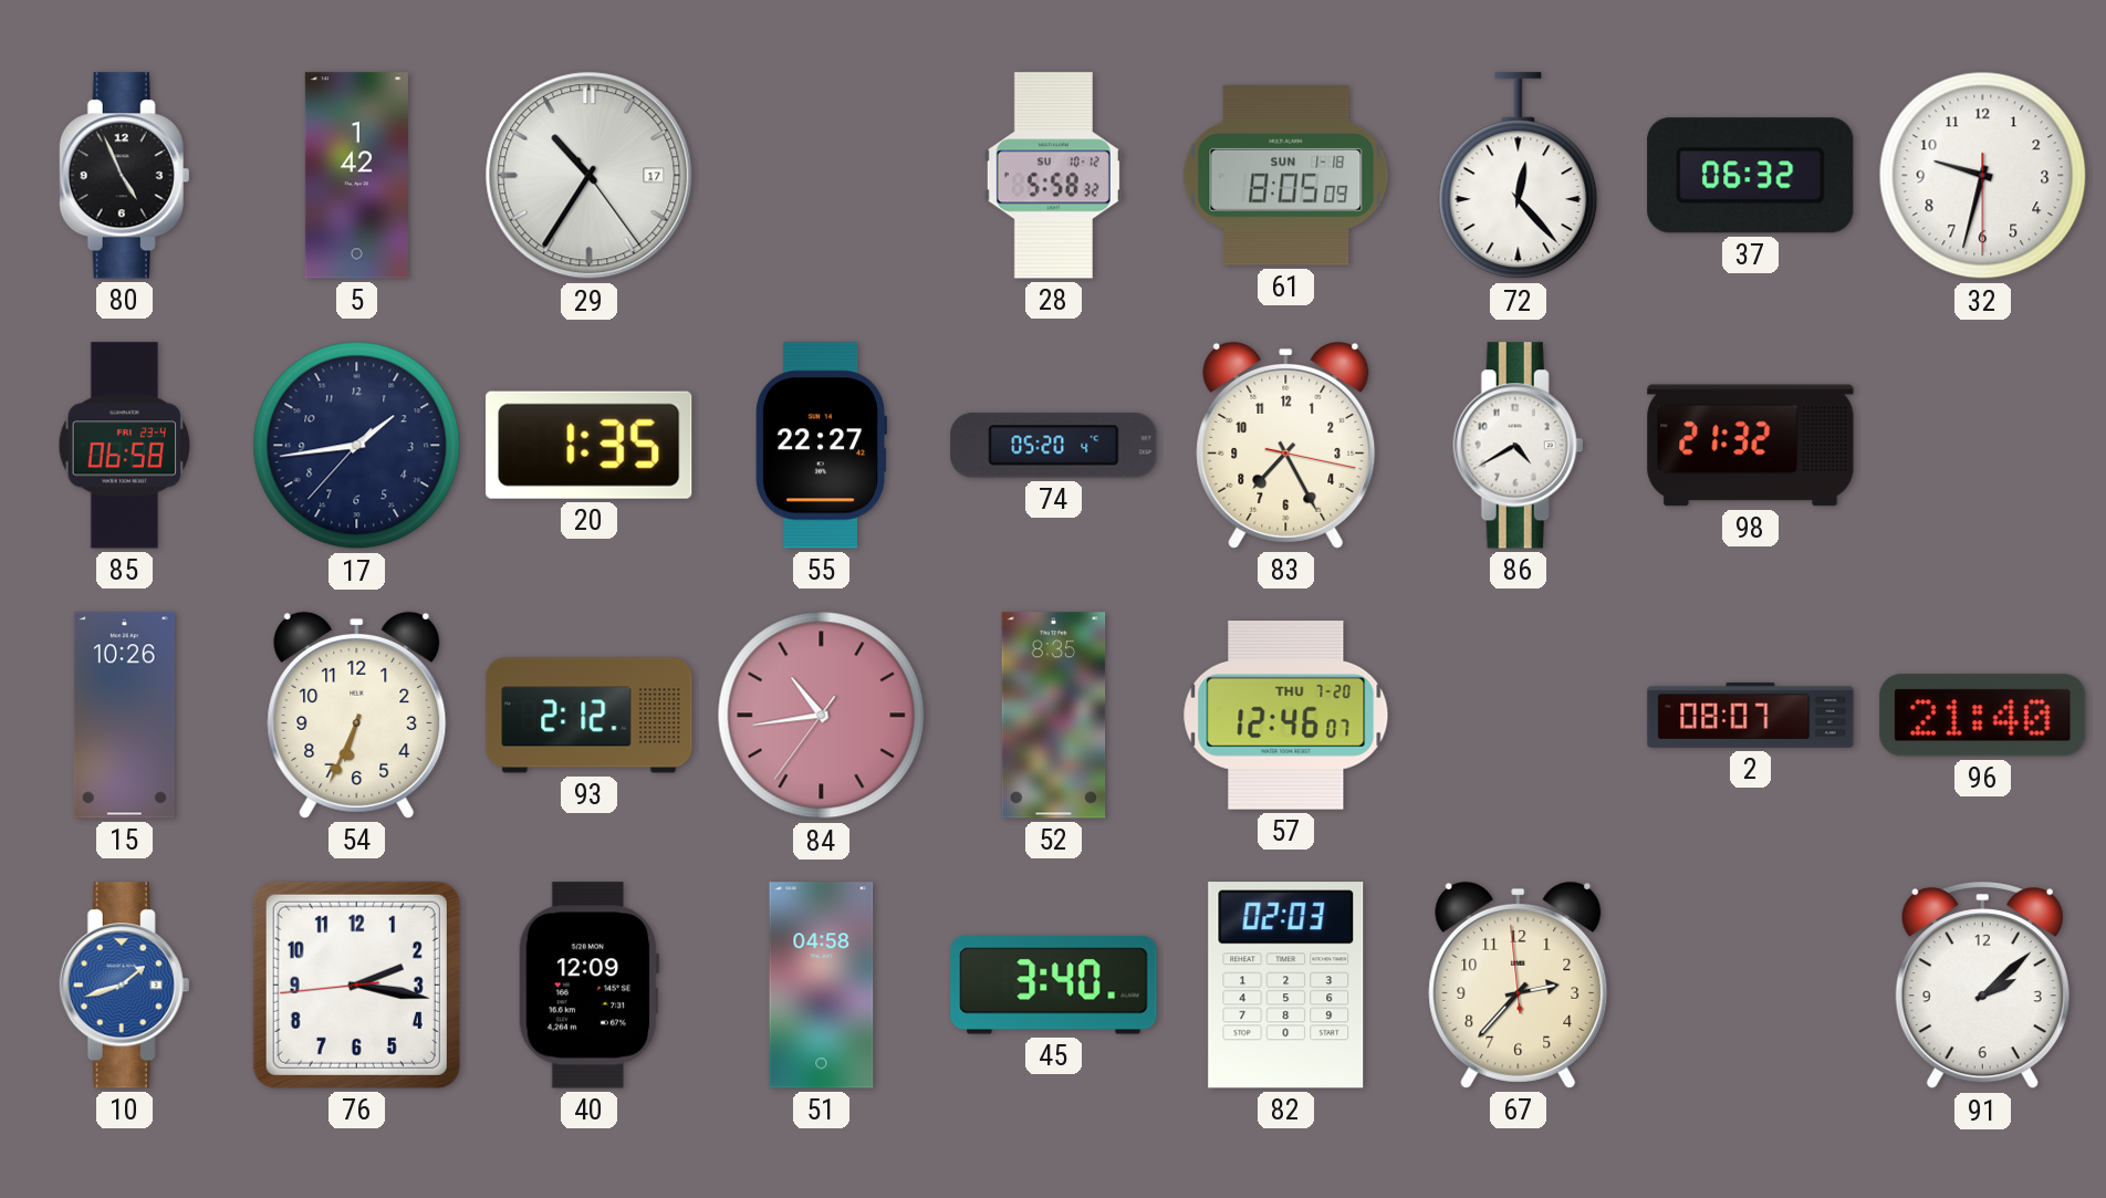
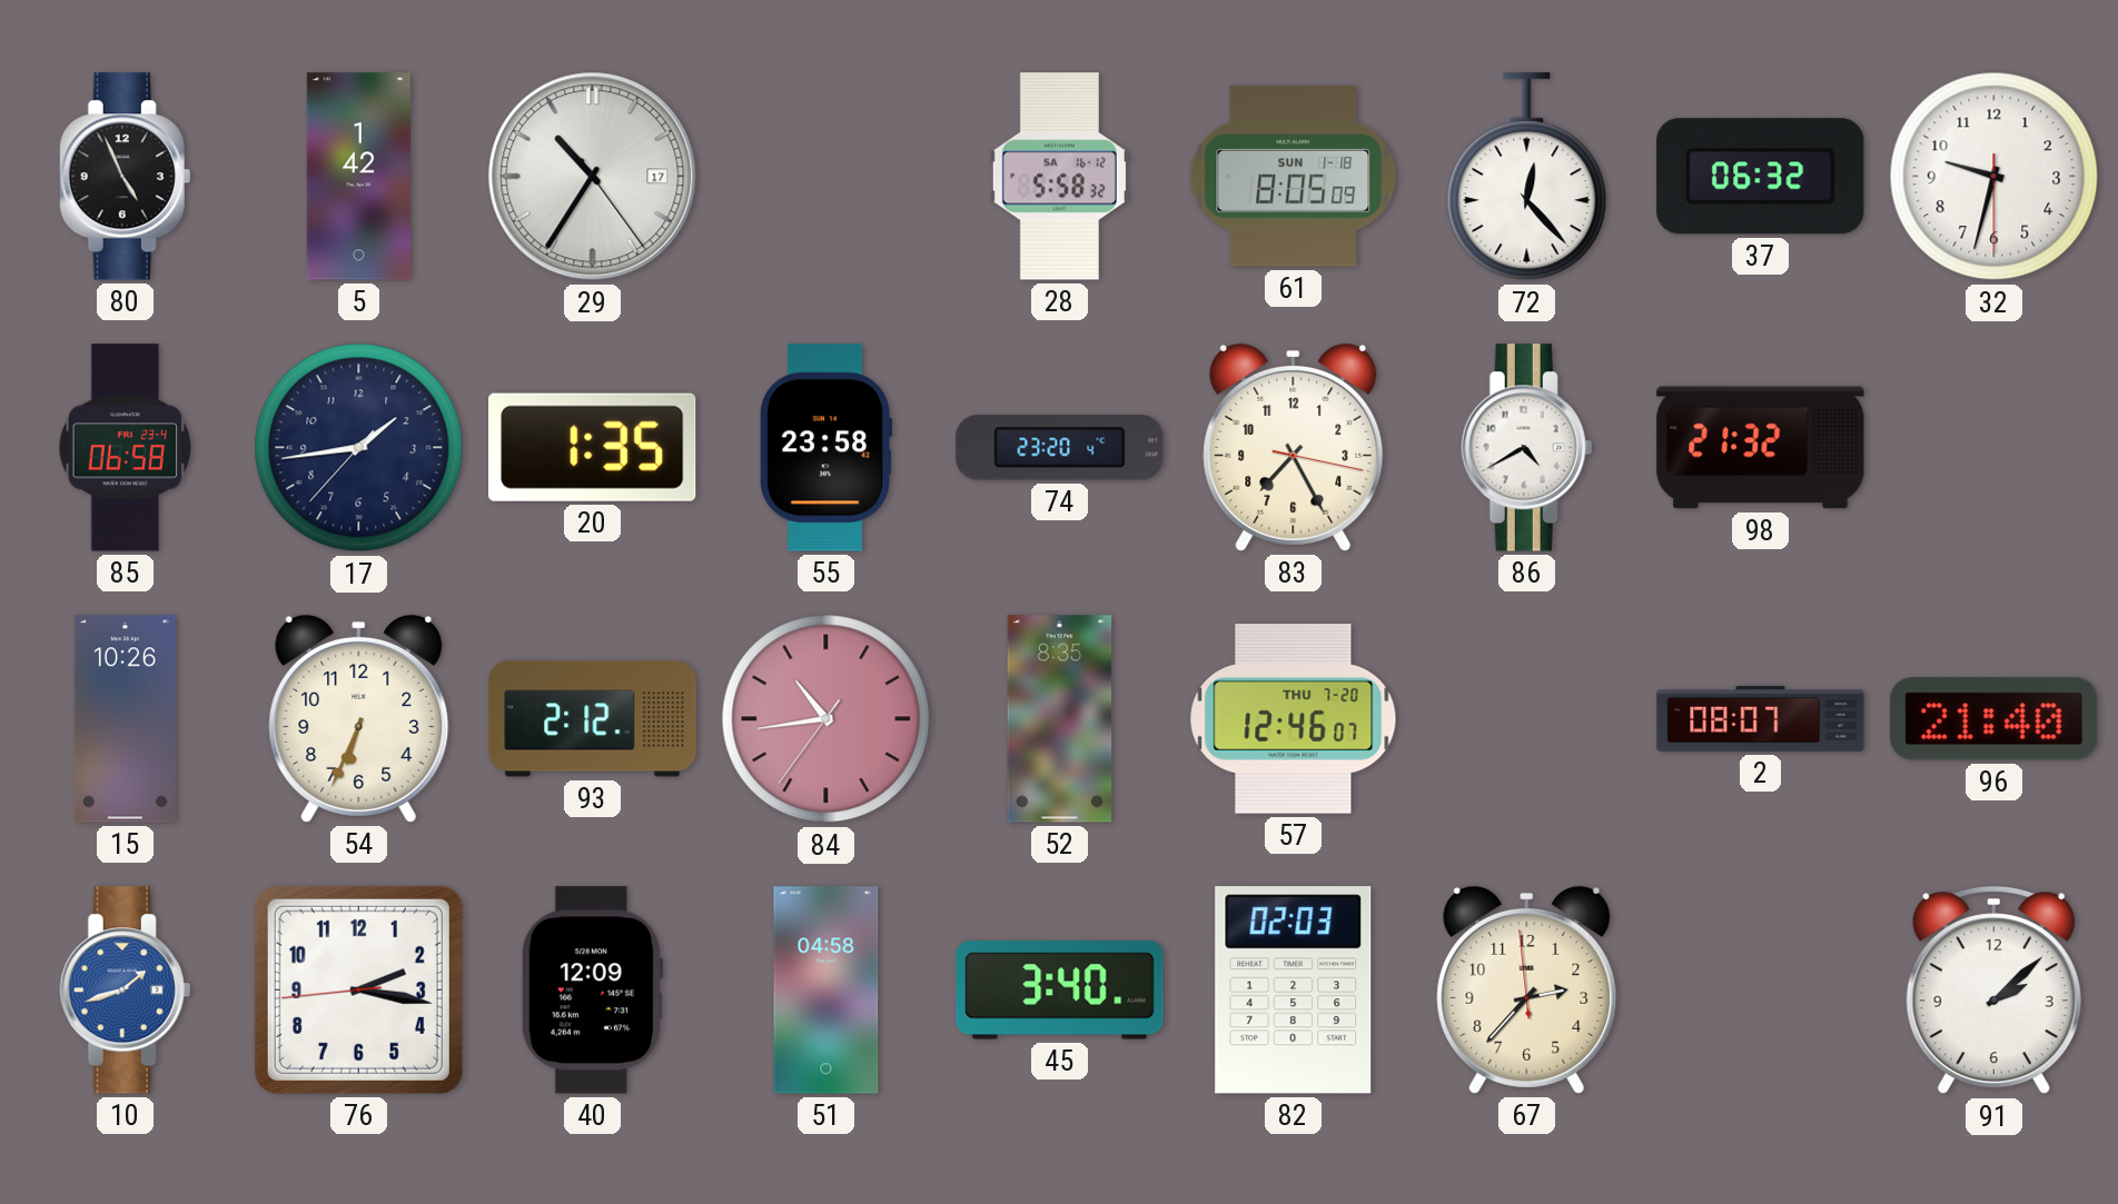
28 date: SU 10-12 -> SA 16-12 (1059, 177)
55: 22:27 -> 23:58 (825, 448)
74: 05:20 -> 23:20 (1060, 448)
